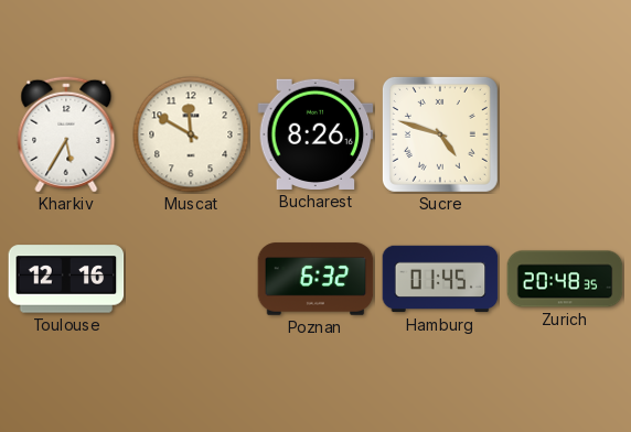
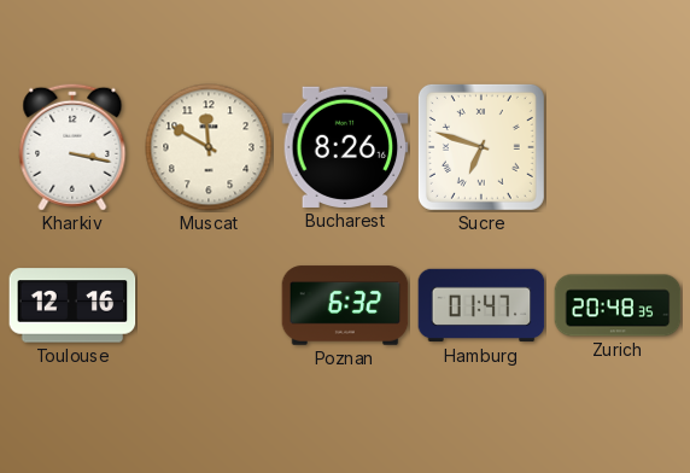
Kharkiv: 5:35 -> 3:17 (72, 147)
Sucre: 4:48 -> 6:48 (481, 147)
Hamburg: 01:45 -> 01:47 (481, 305)
